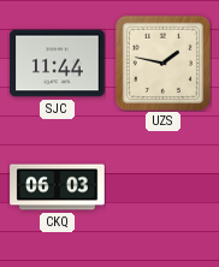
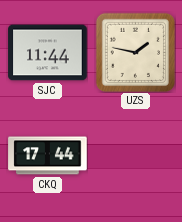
CKQ: 06:03 -> 17:44 (48, 156)
